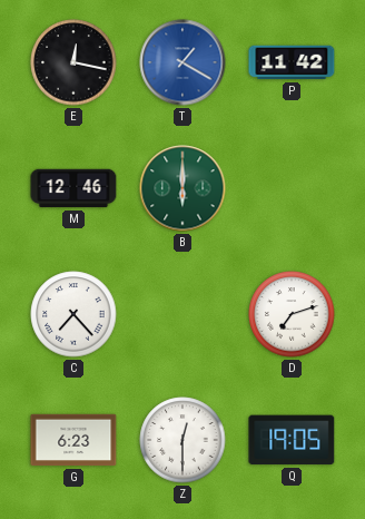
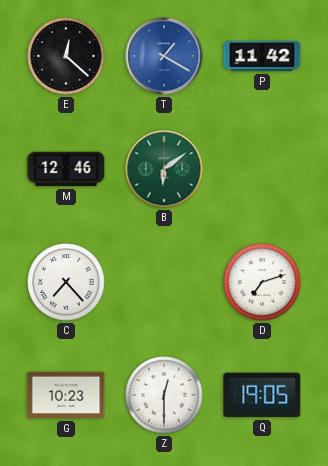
E: 12:17 -> 12:22 (66, 56)
B: 6:00 -> 6:09 (164, 169)
G: 6:23 -> 10:23 (66, 395)
